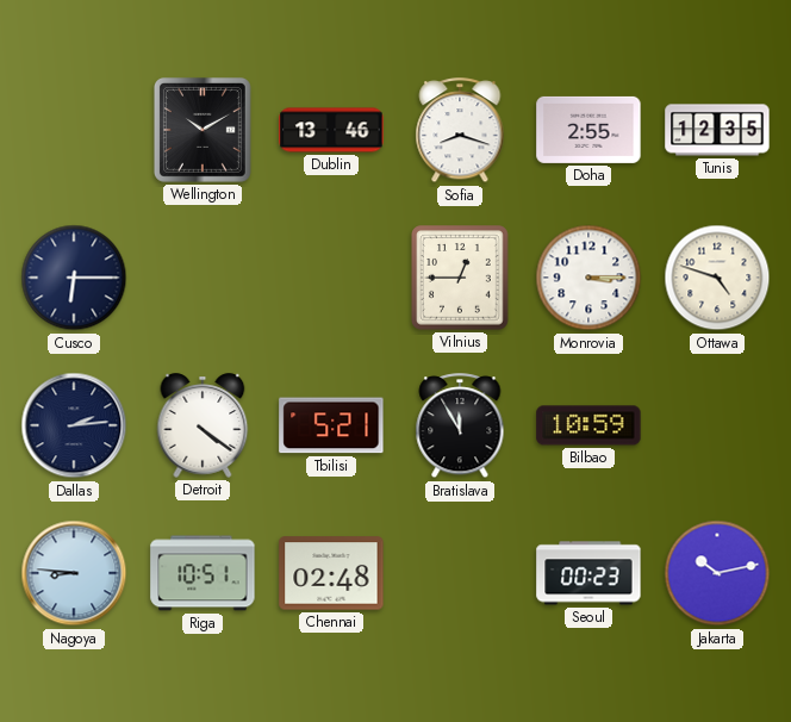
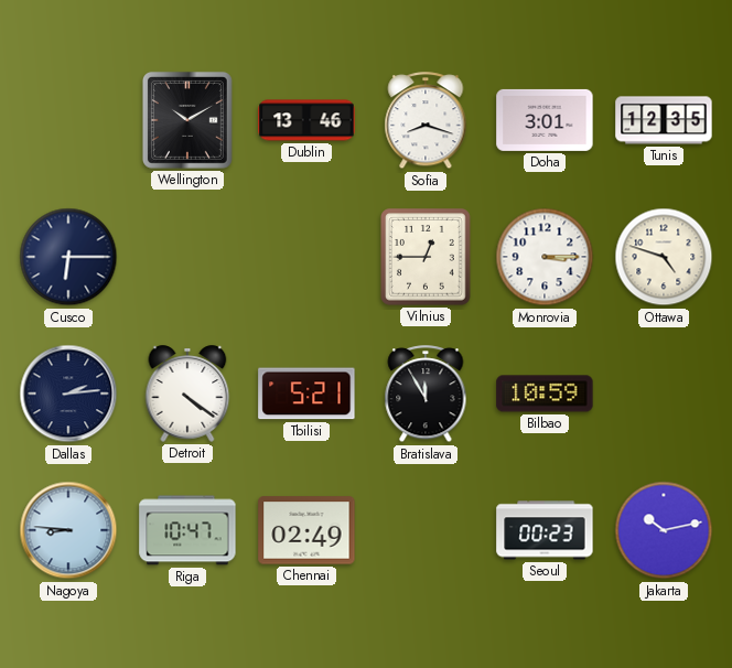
Doha: 2:55 -> 3:01 (545, 120)
Riga: 10:51 -> 10:47 (187, 530)
Chennai: 02:48 -> 02:49 (306, 530)
